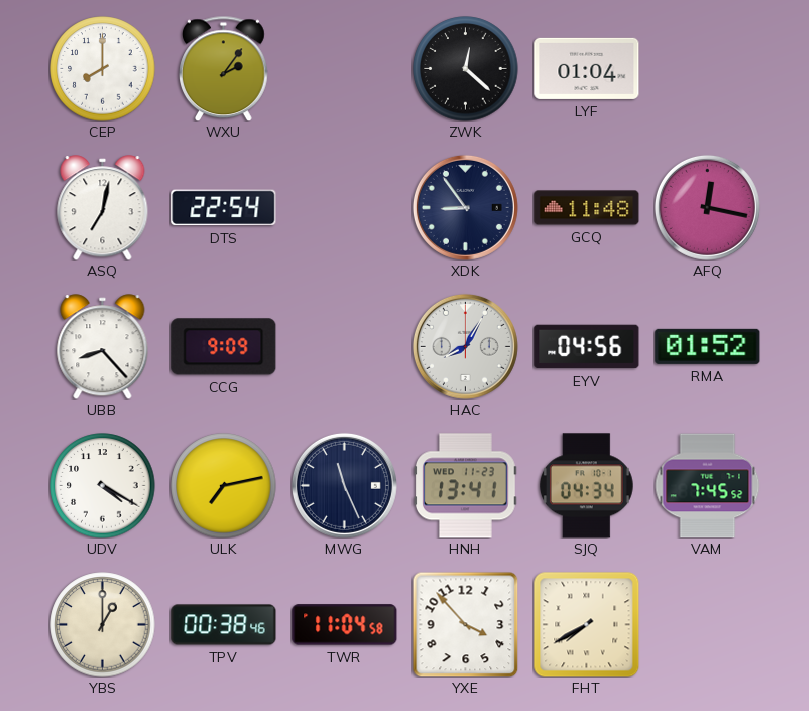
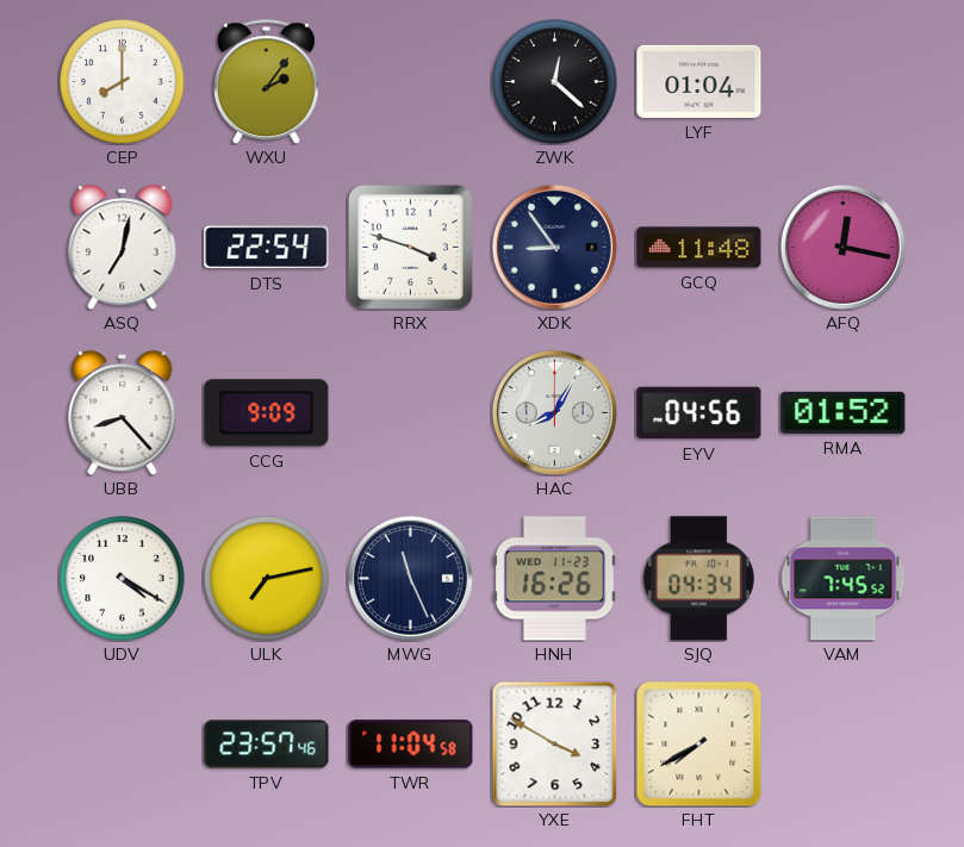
RRX: none -> 3:48 (411, 248)
HNH: 13:41 -> 16:26 (554, 579)
YBS: 1:00 -> none (103, 625)
TPV: 00:38 -> 23:57 (267, 745)
YXE: 3:53 -> 3:50 (554, 743)
